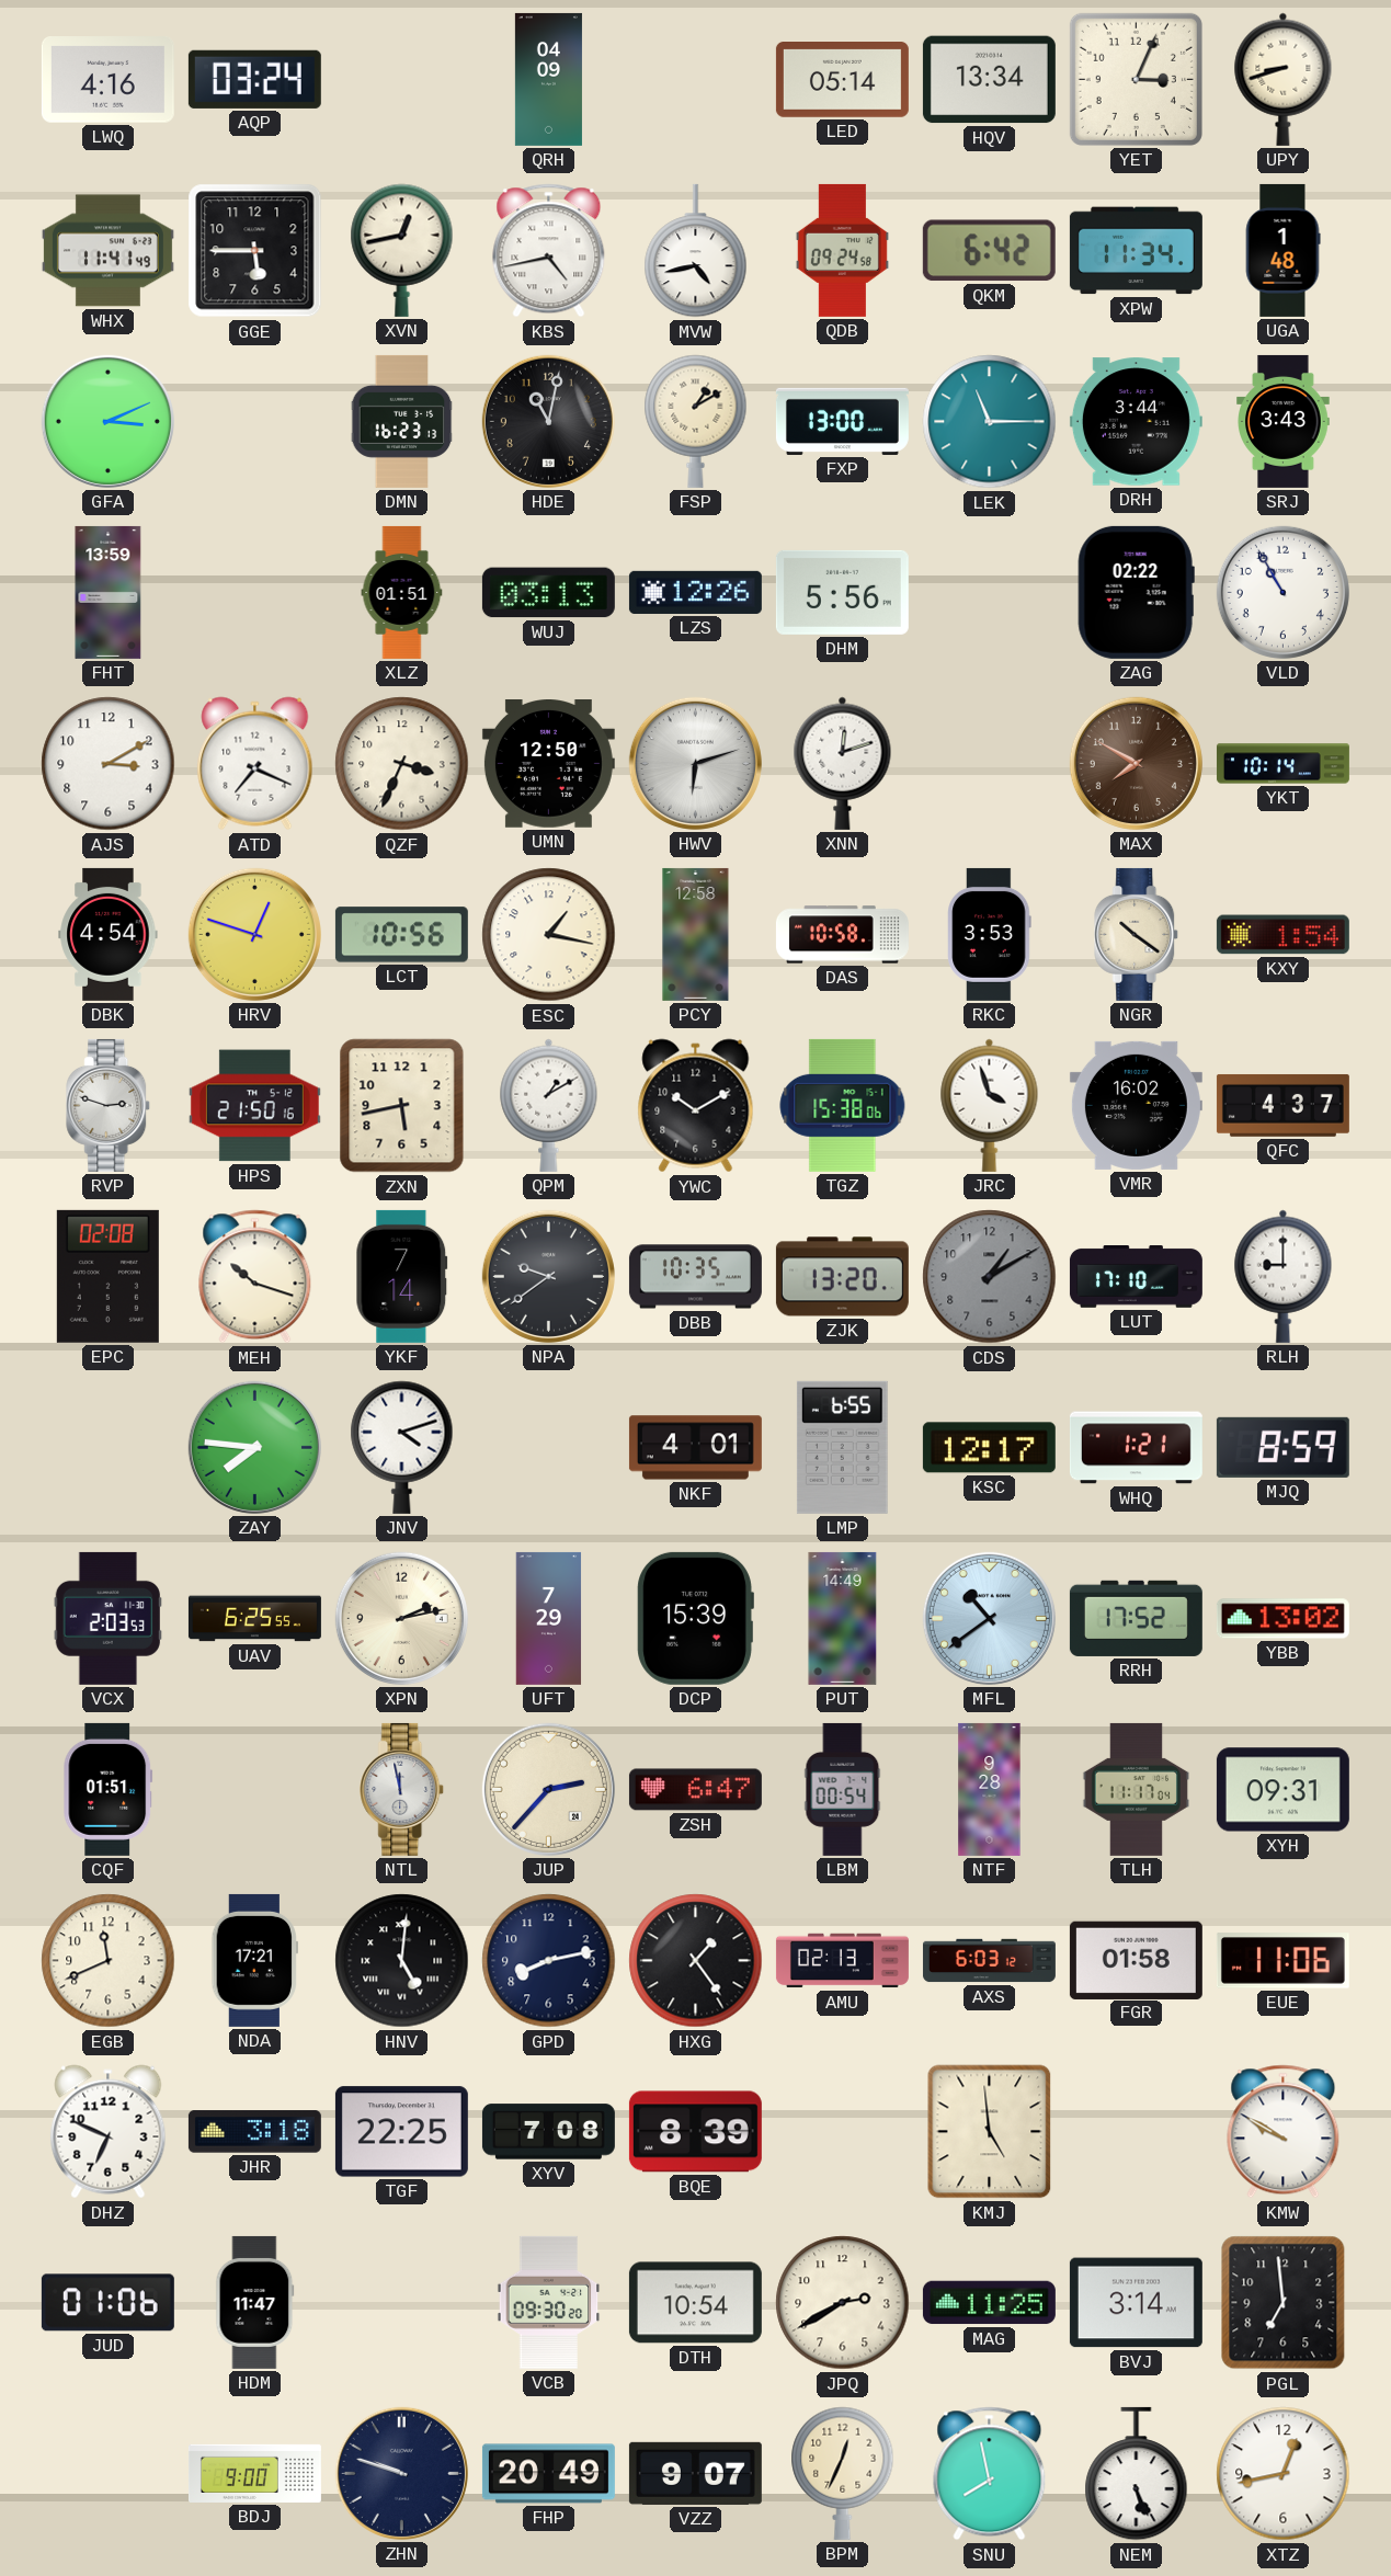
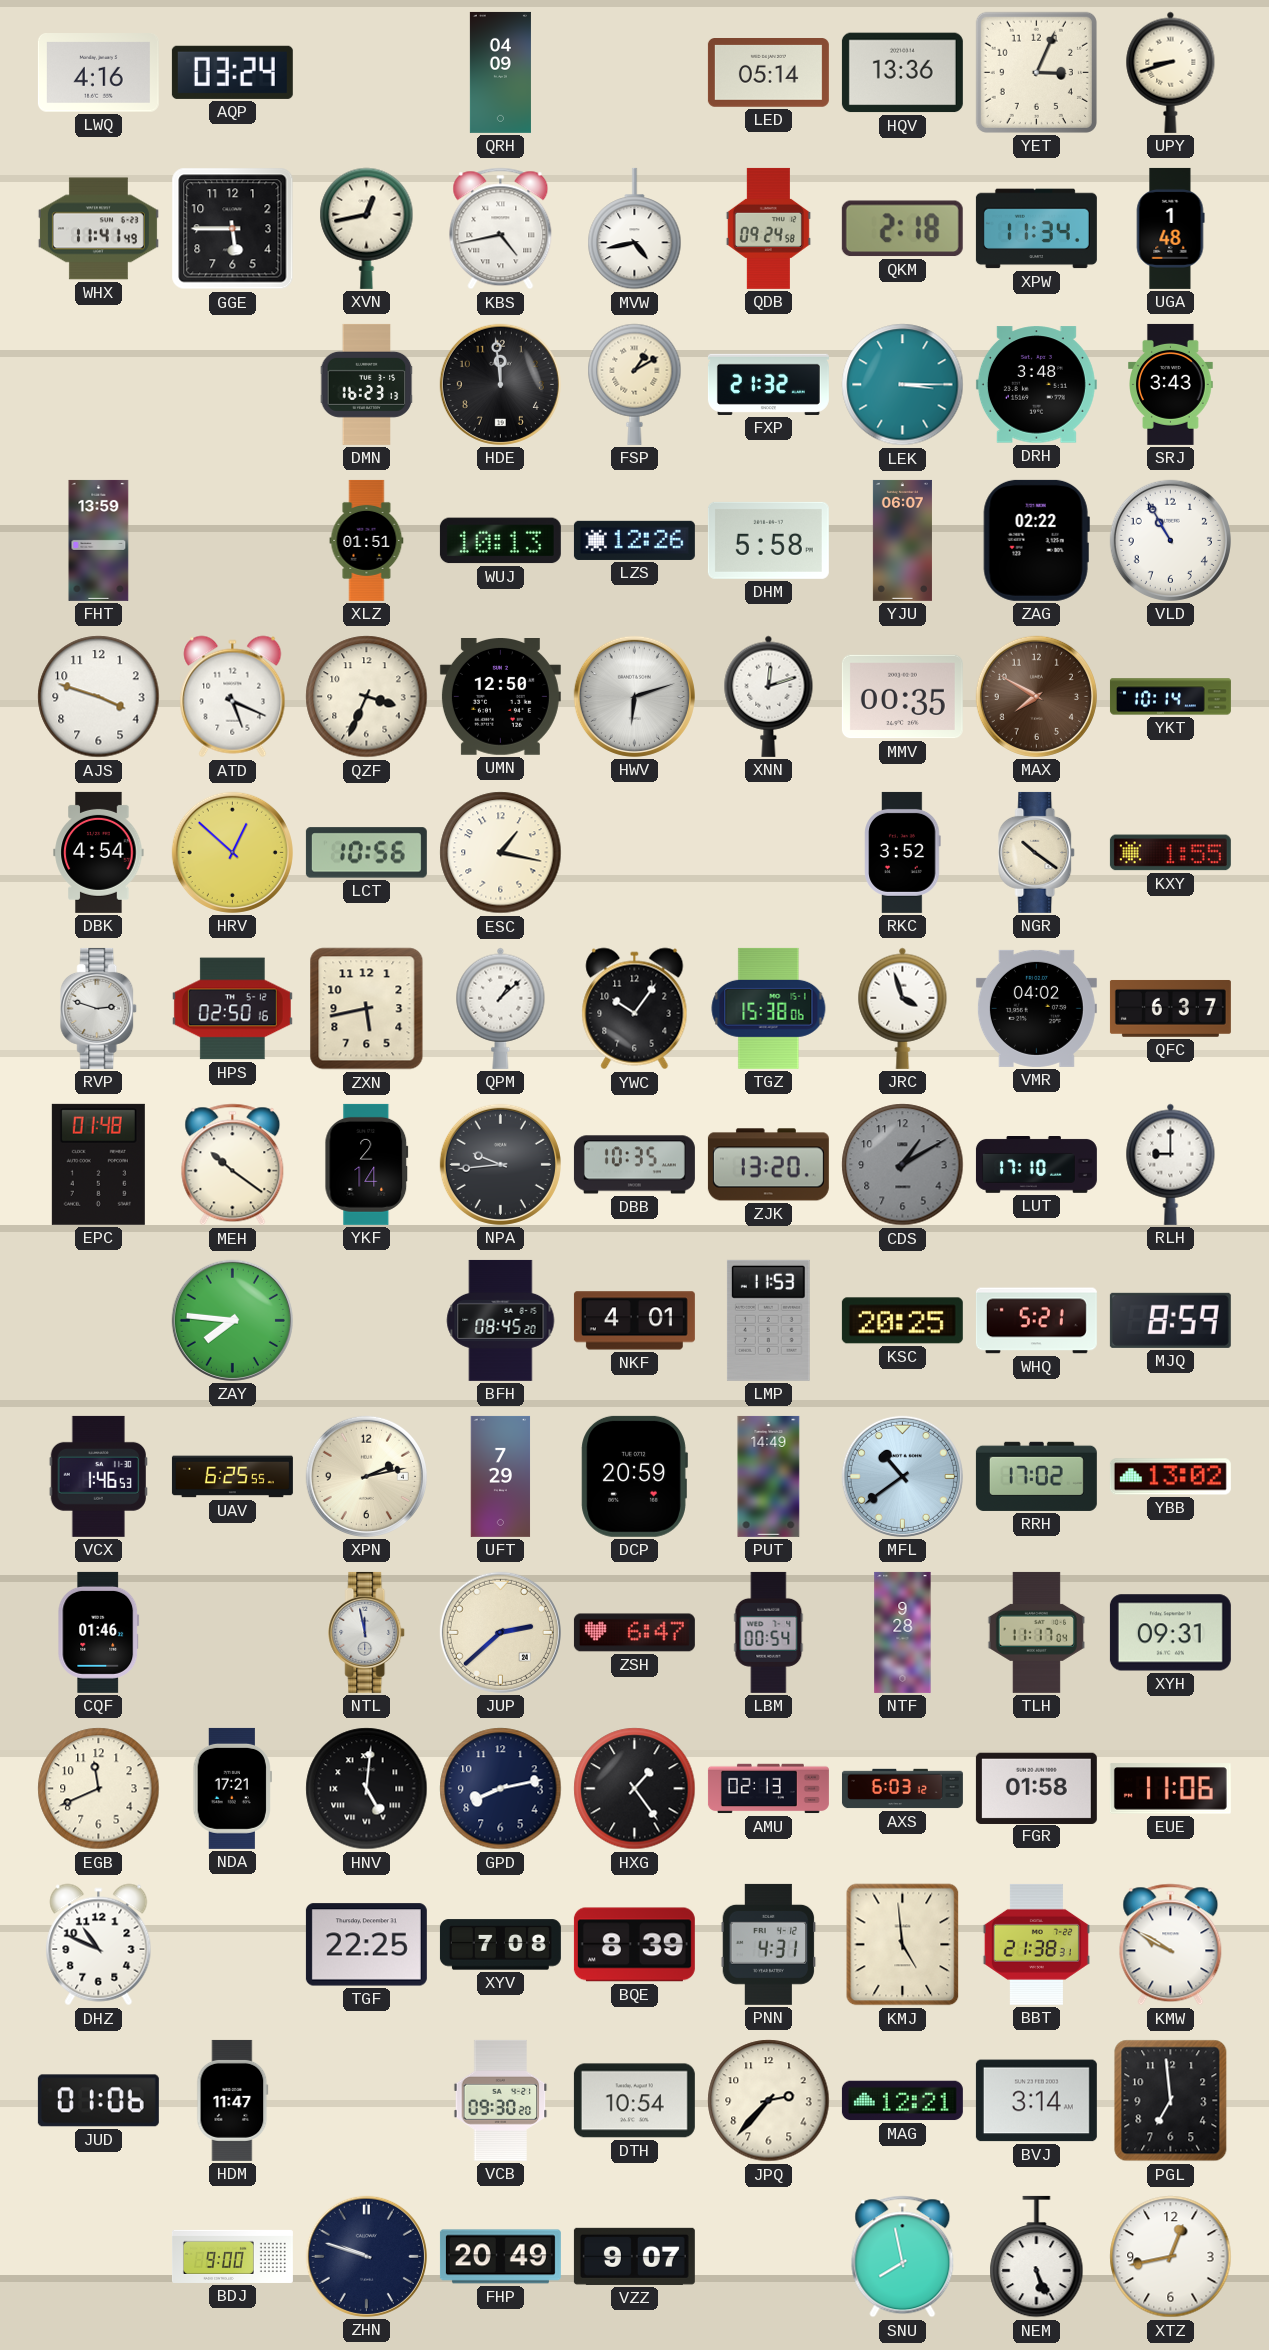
HQV: 13:34 -> 13:36 (902, 73)
QKM: 6:42 -> 2:18 (902, 229)
GFA: 3:11 -> none (107, 421)
HDE: 11:02 -> 11:59 (500, 384)
FXP: 13:00 -> 21:32 (768, 384)
LEK: 11:15 -> 3:15 (903, 385)
DRH: 3:44 -> 3:48 (1036, 385)
WUJ: 03:13 -> 10:13 (500, 541)
DHM: 5:56 -> 5:58 (768, 540)
YJU: none -> 06:07 (902, 540)
AJS: 3:10 -> 3:48 (99, 697)
ATD: 7:19 -> 5:19 (233, 697)
MMV: none -> 00:35 (902, 697)
HRV: 12:48 -> 12:52 (232, 852)
PCY: 12:58 -> none (696, 934)
DAS: 10:58 -> none (842, 935)
RKC: 3:53 -> 3:52 (903, 852)
KXY: 1:54 -> 1:55 (1170, 853)
HPS: 21:50 -> 02:50 (232, 1009)
QPM: 1:10 -> 1:08 (501, 1008)
YWC: 10:10 -> 10:06 (635, 1009)
VMR: 16:02 -> 04:02 (1036, 1008)
QFC: 4:37 -> 6:37 (1170, 1009)
EPC: 02:08 -> 01:48 (98, 1164)
MEH: 10:18 -> 10:21 (233, 1165)
YKF: 7:14 -> 2:14 (367, 1164)
NPA: 9:39 -> 9:44 (500, 1164)
JNV: 4:12 -> none (402, 1447)
BFH: none -> 08:45 (501, 1320)
LMP: 6:55 -> 11:53 (768, 1320)
KSC: 12:17 -> 20:25 (902, 1321)
WHQ: 1:21 -> 5:21 (1036, 1321)
VCX: 2:03 -> 1:46 (98, 1476)
DCP: 15:39 -> 20:59 (634, 1476)
RRH: 17:52 -> 17:02 (1036, 1476)
CQF: 01:51 -> 01:46 (99, 1632)
JUP: 2:37 -> 2:38 (500, 1632)
DHZ: 6:49 -> 10:49 (99, 1945)
JHR: 3:18 -> none (254, 2132)
PNN: none -> 4:31 (769, 1944)
BBT: none -> 21:38 (1036, 1944)
JPQ: 2:40 -> 2:37 (769, 2101)
MAG: 11:25 -> 12:21 (902, 2101)
BPM: 12:34 -> none (843, 2473)
